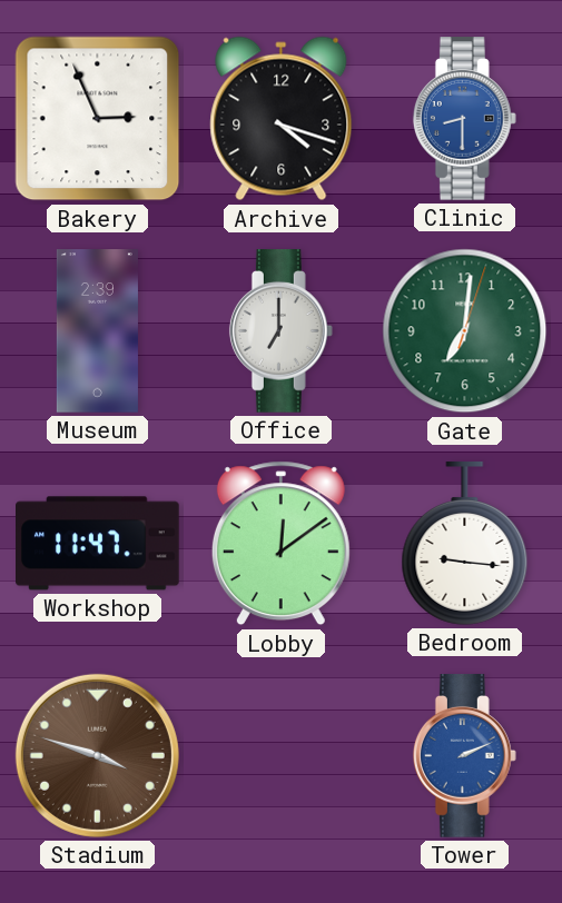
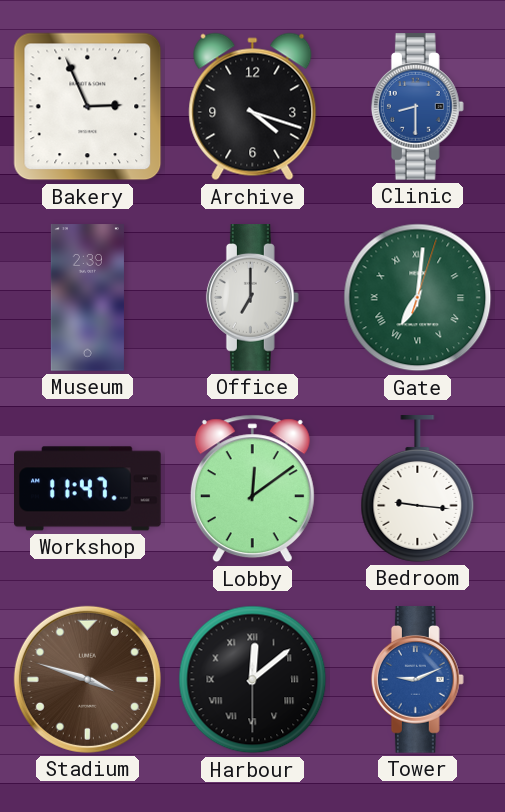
Gate numerals: Arabic -> Roman (418, 298)
Harbour: none -> 12:08 (253, 680)
Tower: 2:11 -> 9:11 (417, 680)
